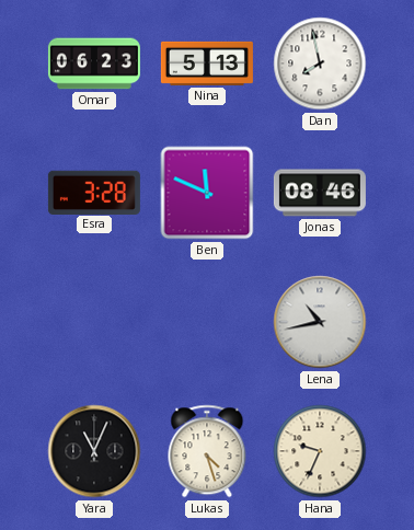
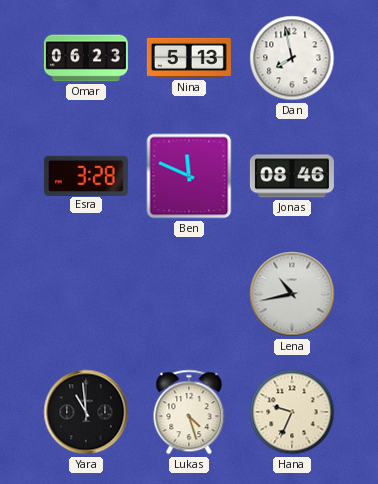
Yara: 11:04 -> 10:59 (86, 412)
